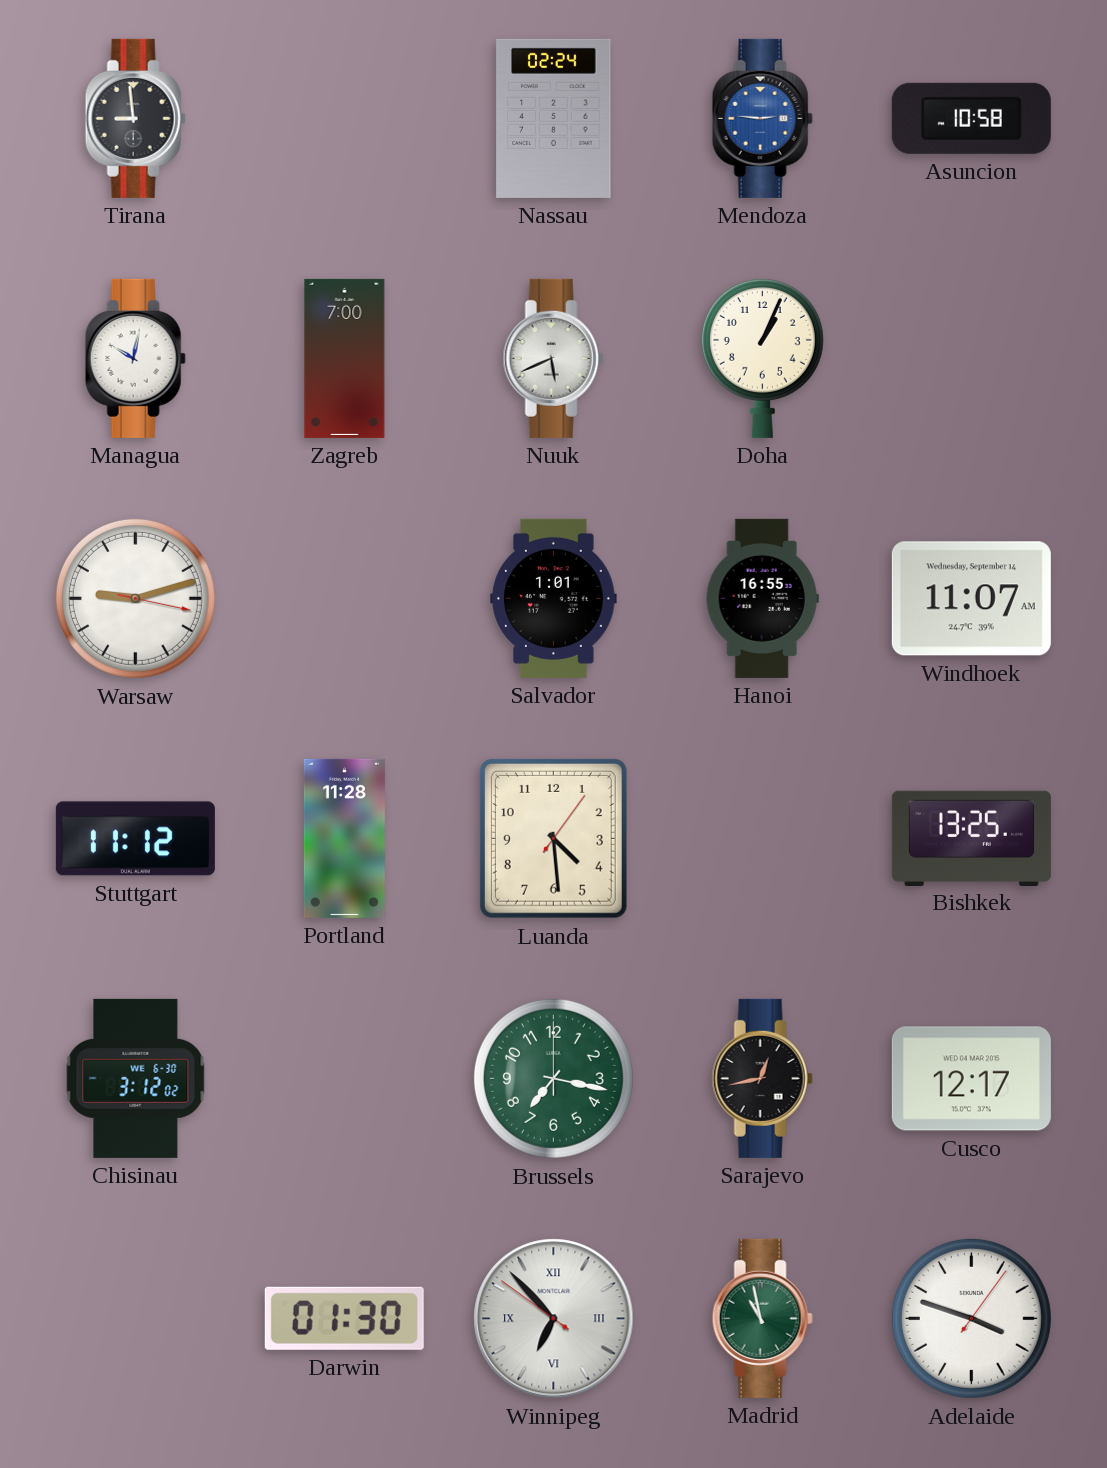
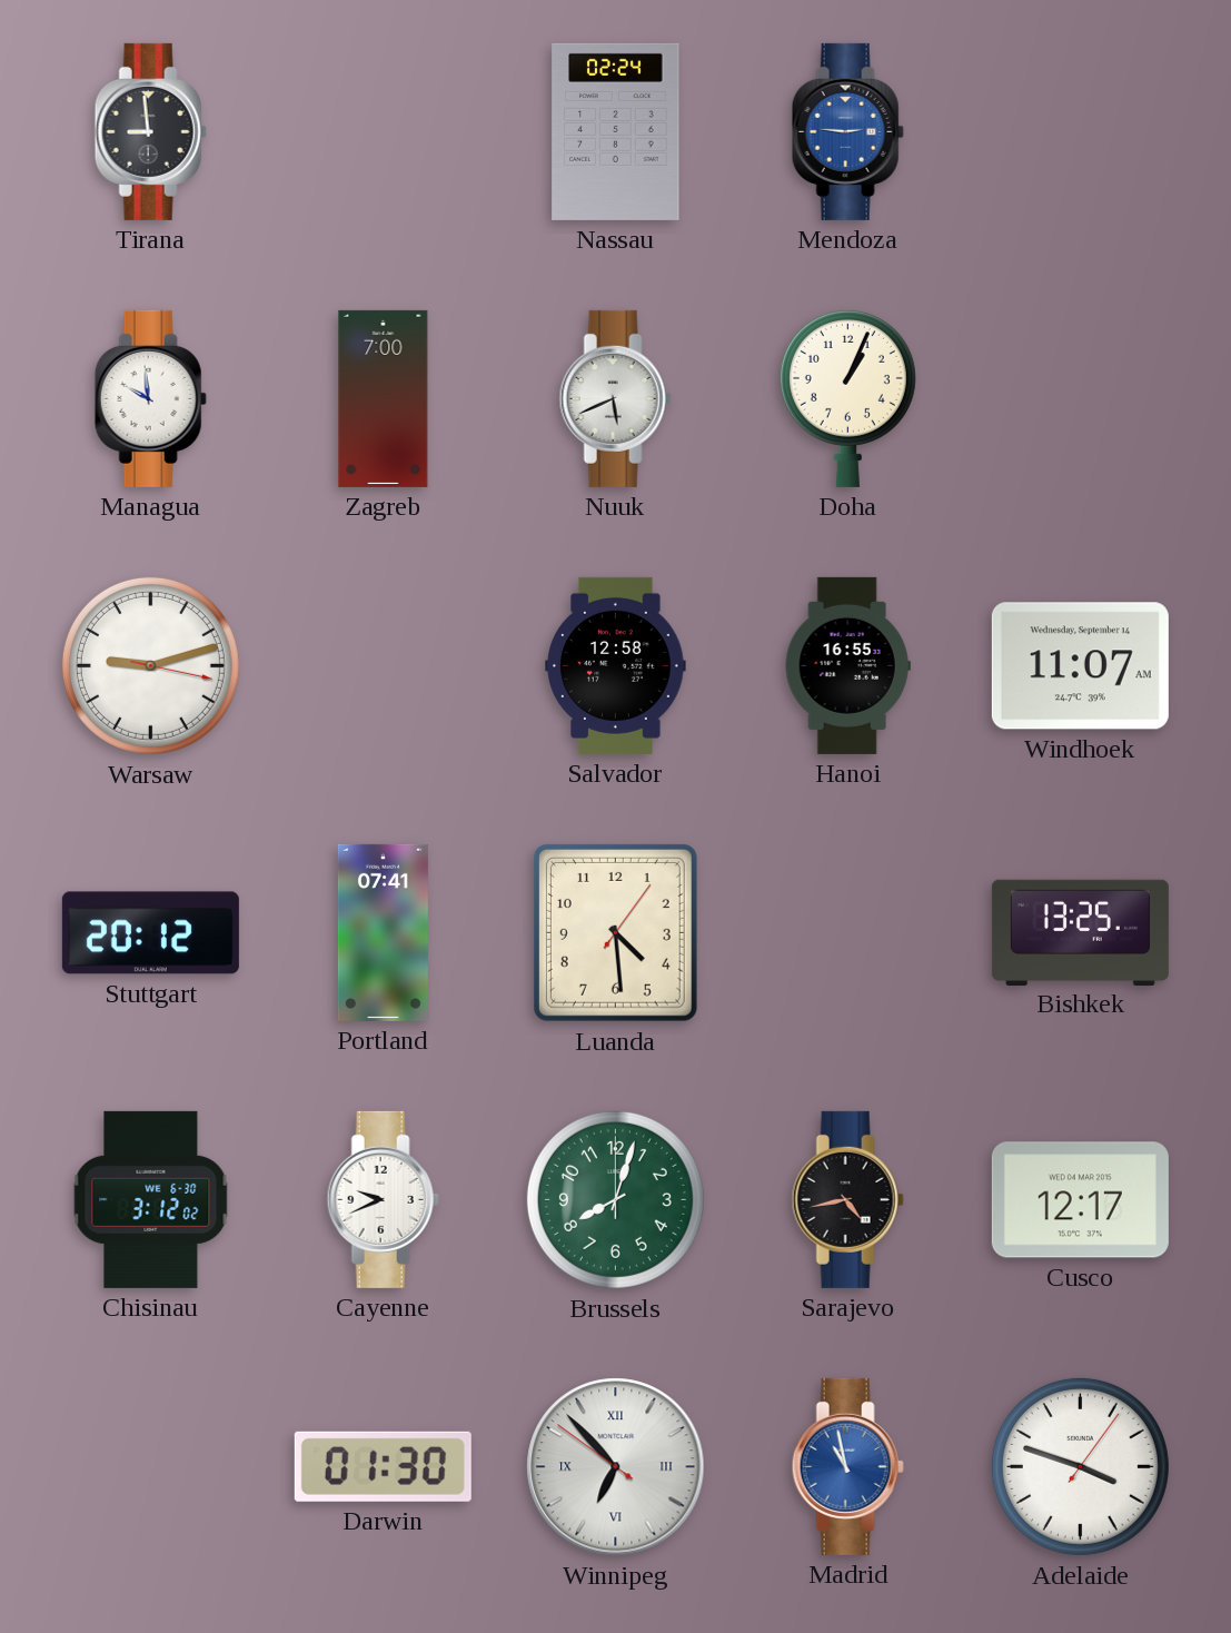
Asuncion: 10:58 -> none (971, 118)
Managua: 10:02 -> 9:59 (150, 398)
Salvador: 1:01 -> 12:58 (616, 665)
Stuttgart: 11:12 -> 20:12 (150, 933)
Portland: 11:28 -> 07:41 (383, 932)
Cayenne: none -> 9:41 (383, 1199)
Brussels: 7:17 -> 8:03 (615, 1199)
Sarajevo: 12:43 -> 4:43 (847, 1199)
Madrid dial: green -> blue (847, 1466)
